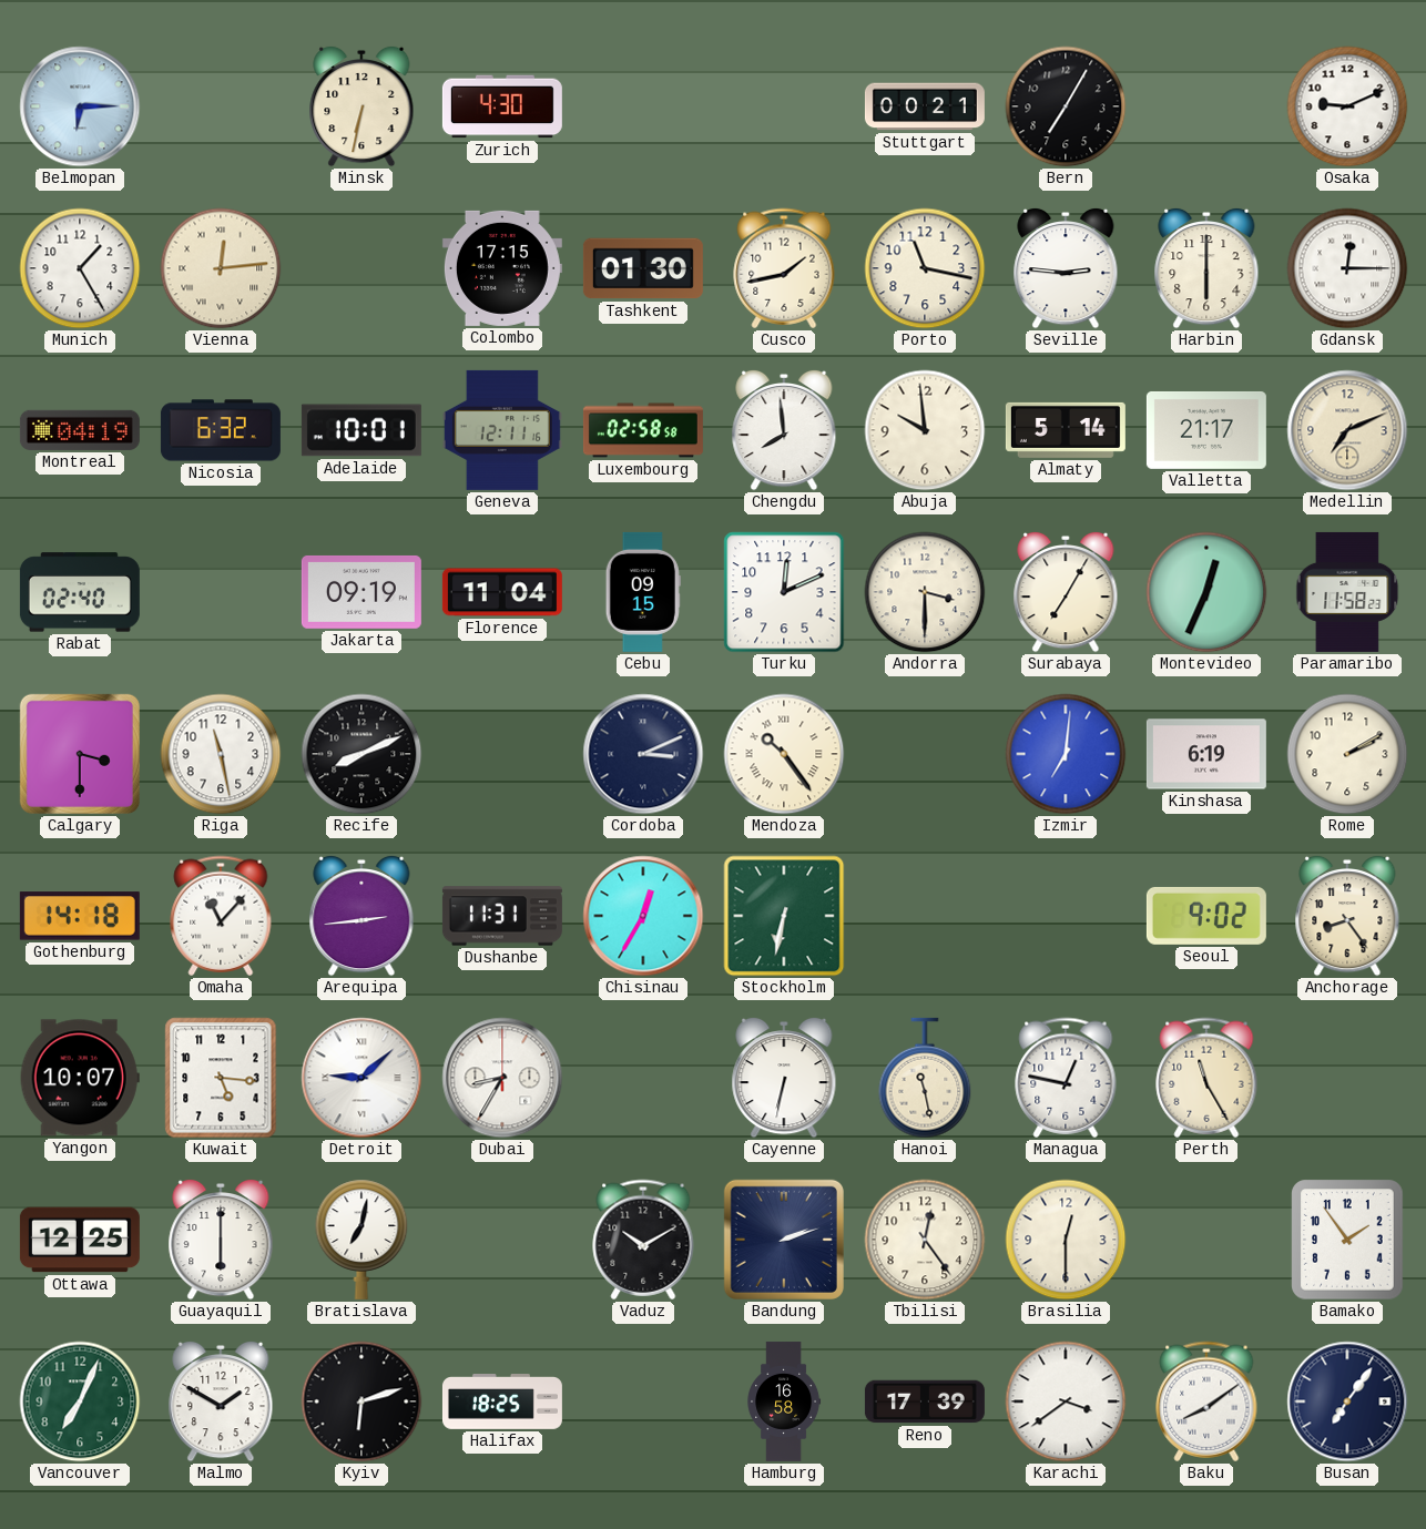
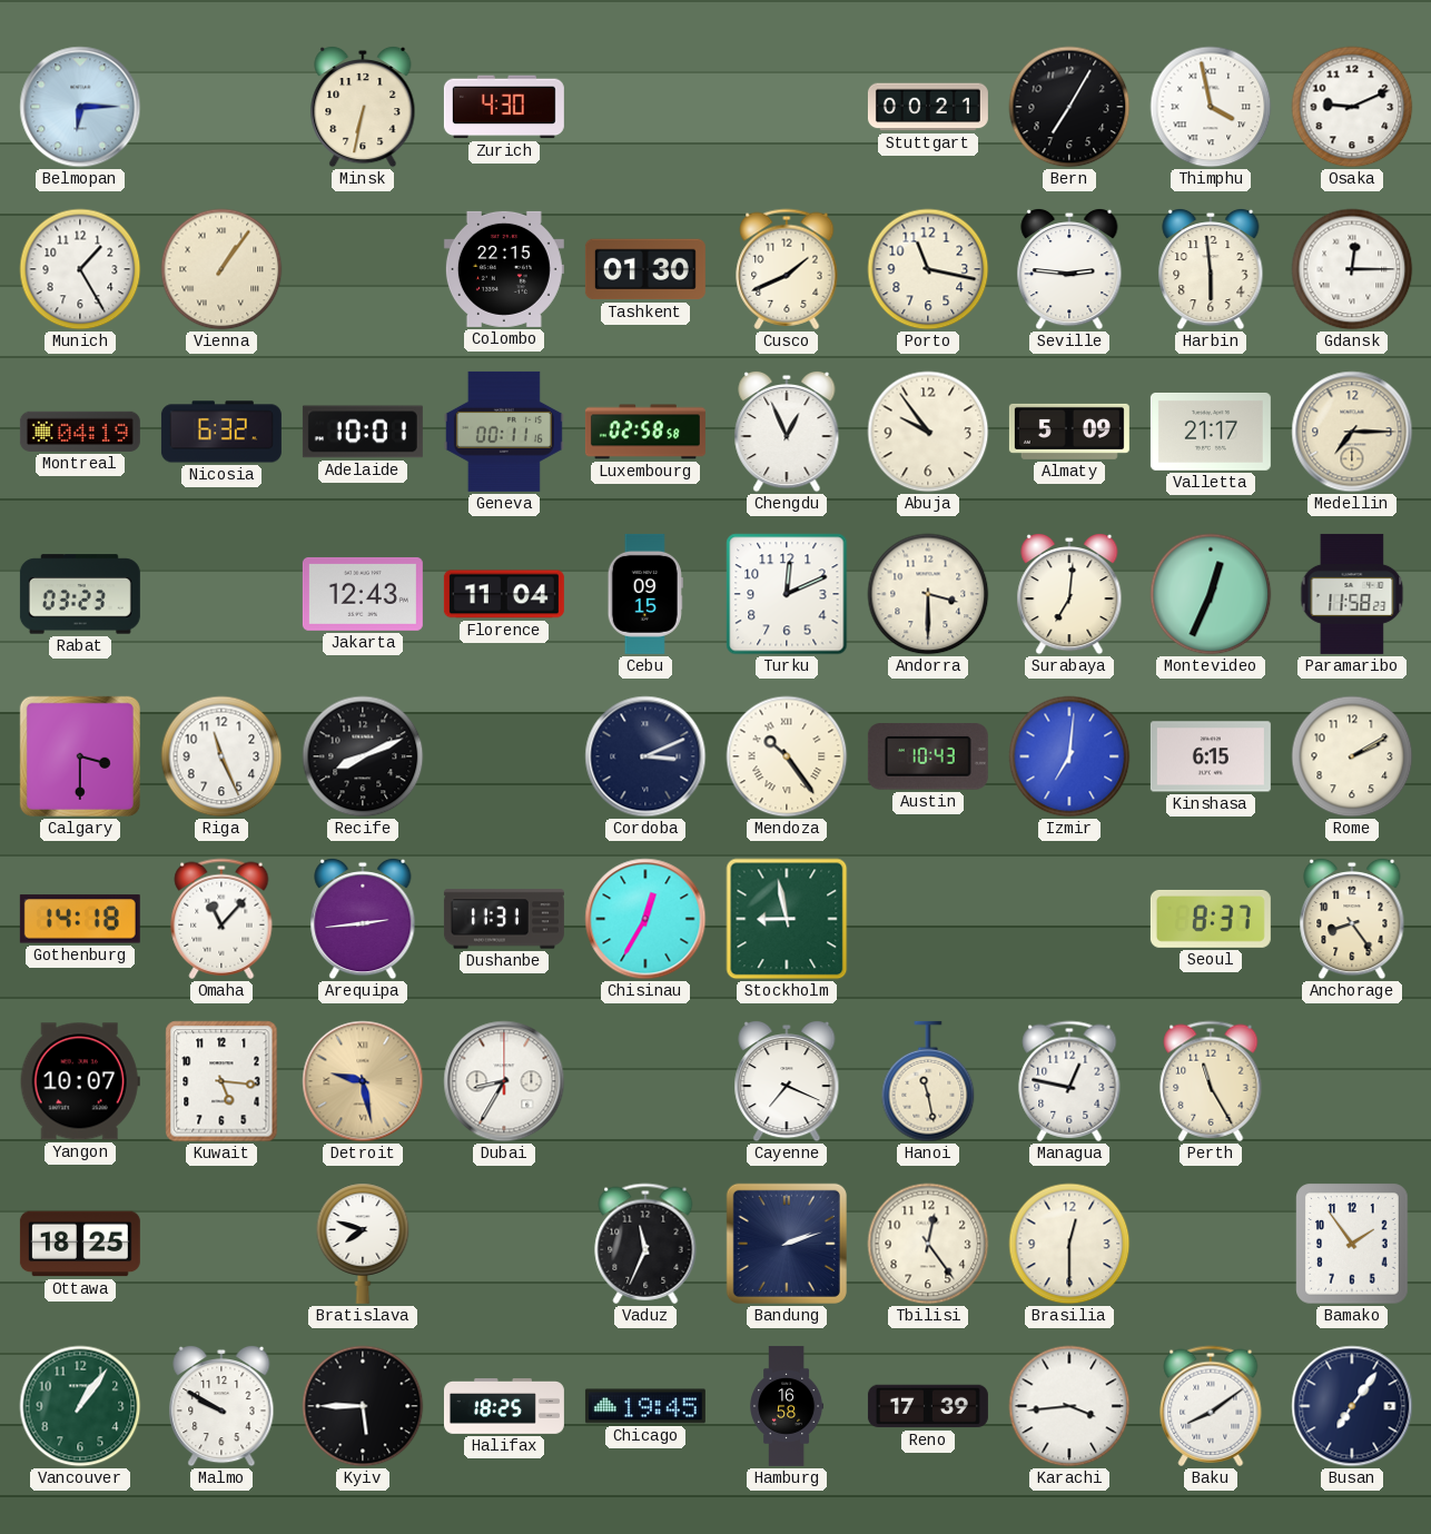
Thimphu: none -> 3:58 (1211, 107)
Vienna: 12:14 -> 1:06 (221, 269)
Colombo: 17:15 -> 22:15 (504, 269)
Cusco: 1:43 -> 1:41 (787, 269)
Harbin: 6:00 -> 5:59 (1211, 269)
Geneva: 12:11 -> 00:11 (504, 432)
Chengdu: 7:59 -> 12:56 (787, 432)
Abuja: 9:59 -> 9:54 (928, 432)
Almaty: 5:14 -> 5:09 (1069, 432)
Medellin: 7:11 -> 7:15 (1352, 432)
Rabat: 02:40 -> 03:23 (80, 594)
Jakarta: 09:19 -> 12:43 (363, 594)
Surabaya: 7:05 -> 7:01 (1069, 594)
Riga: 11:28 -> 11:26 (221, 756)
Austin: none -> 10:43 (928, 756)
Kinshasa: 6:19 -> 6:15 (1211, 756)
Stockholm: 6:32 -> 8:58 (787, 919)
Seoul: 9:02 -> 8:37 (1211, 919)
Detroit: 9:08 -> 9:28 (363, 1081)
Detroit dial: white -> champagne (363, 1081)
Cayenne: 6:32 -> 7:19 (787, 1081)
Ottawa: 12:25 -> 18:25 (80, 1244)
Guayaquil: 6:00 -> none (221, 1240)
Bratislava: 7:02 -> 7:48 (363, 1244)
Vaduz: 10:10 -> 11:34 (645, 1244)
Vancouver: 7:04 -> 1:06 (80, 1406)
Malmo: 1:50 -> 9:50 (221, 1406)
Kyiv: 6:12 -> 5:45 (363, 1406)
Chicago: none -> 19:45 (645, 1406)
Karachi: 3:39 -> 3:44 (1069, 1406)
